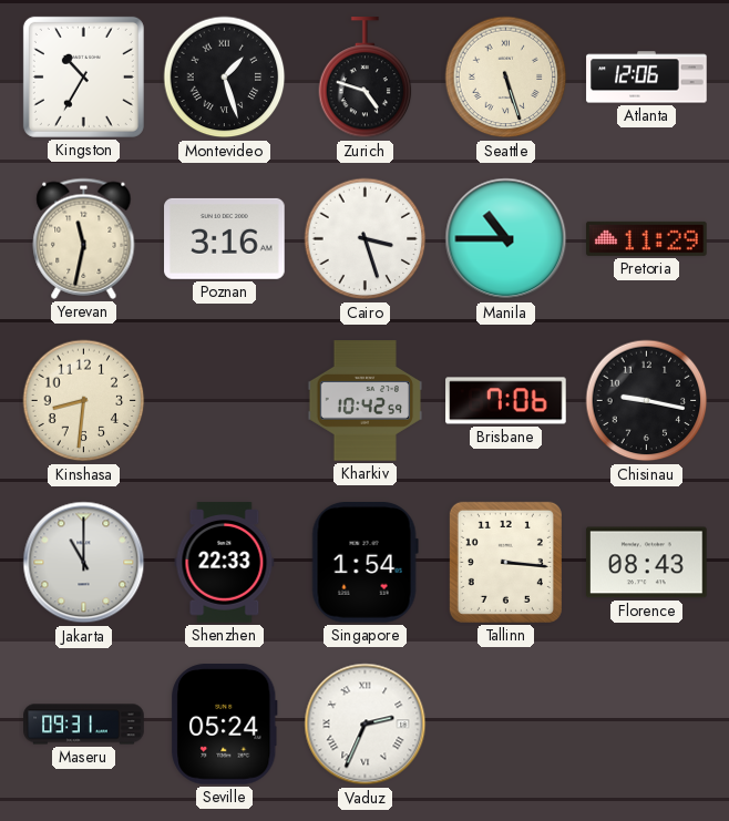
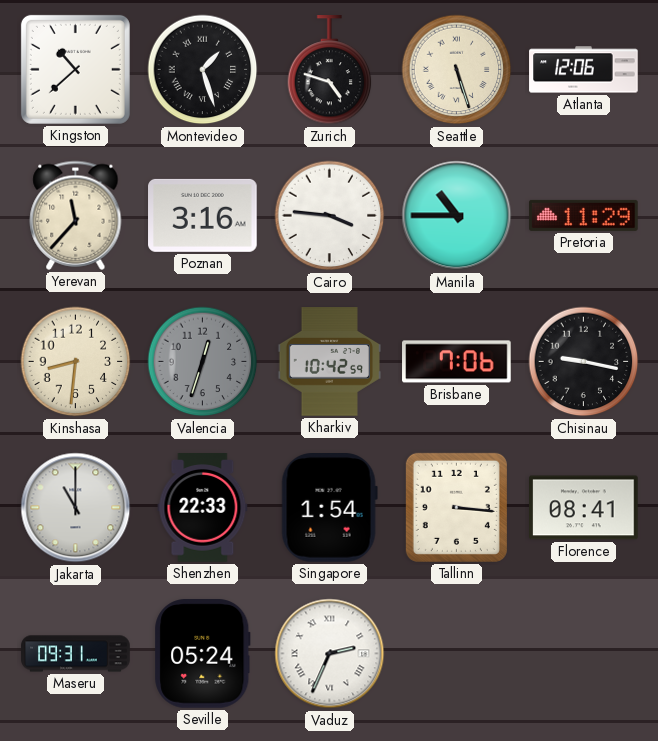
Kingston: 10:35 -> 10:38 (75, 69)
Yerevan: 11:32 -> 11:37 (76, 215)
Cairo: 3:27 -> 3:46 (330, 216)
Valencia: none -> 12:33 (203, 362)
Florence: 08:43 -> 08:41 (584, 508)
